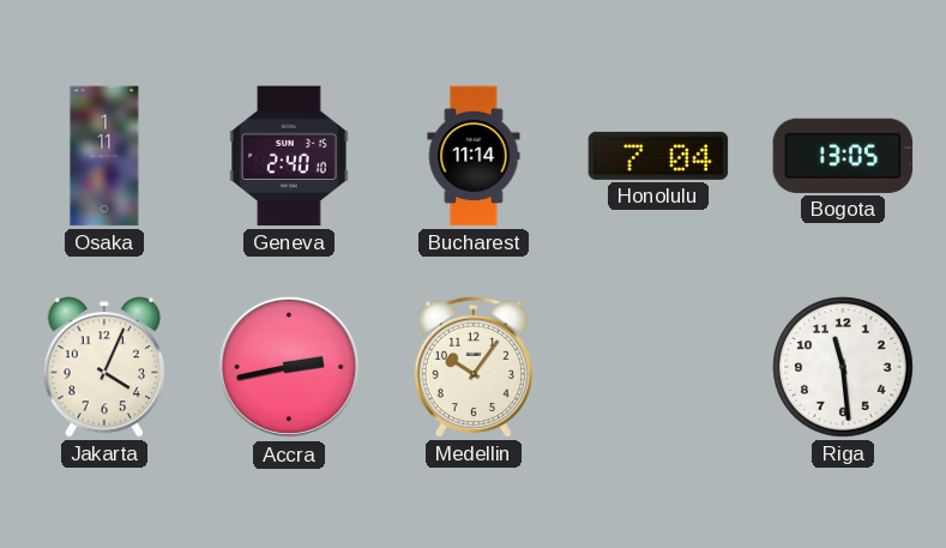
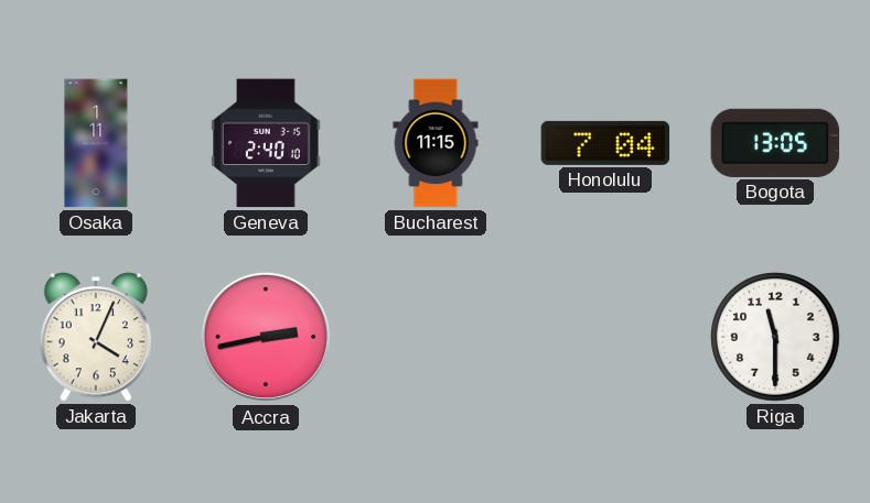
Bucharest: 11:14 -> 11:15 (436, 143)
Medellin: 10:06 -> none (474, 367)
Riga: 11:29 -> 11:30 (775, 337)
